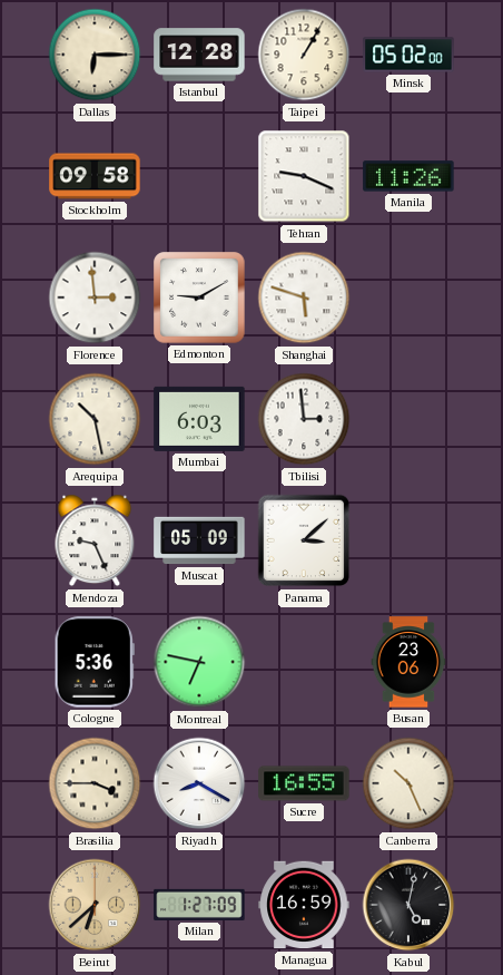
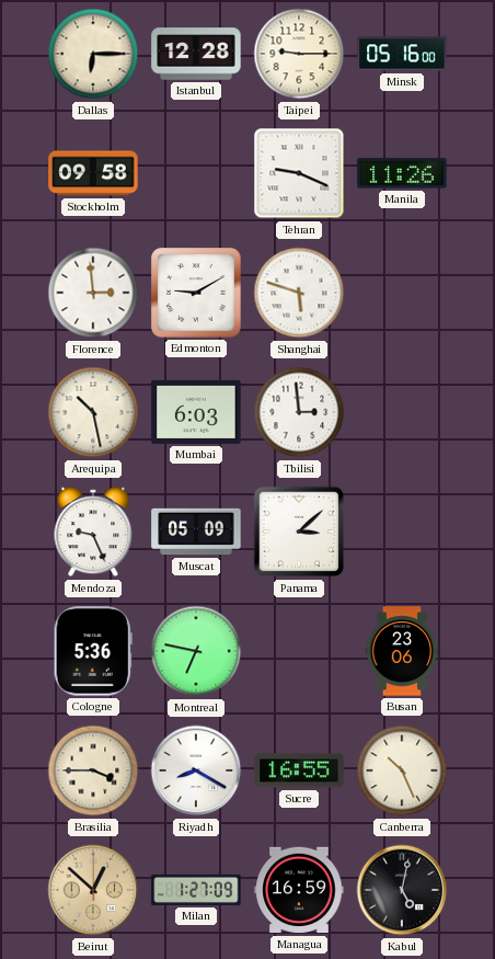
Taipei: 1:05 -> 9:15 (299, 54)
Minsk: 05:02 -> 05:16 (402, 54)
Beirut: 6:38 -> 12:52 (93, 890)
